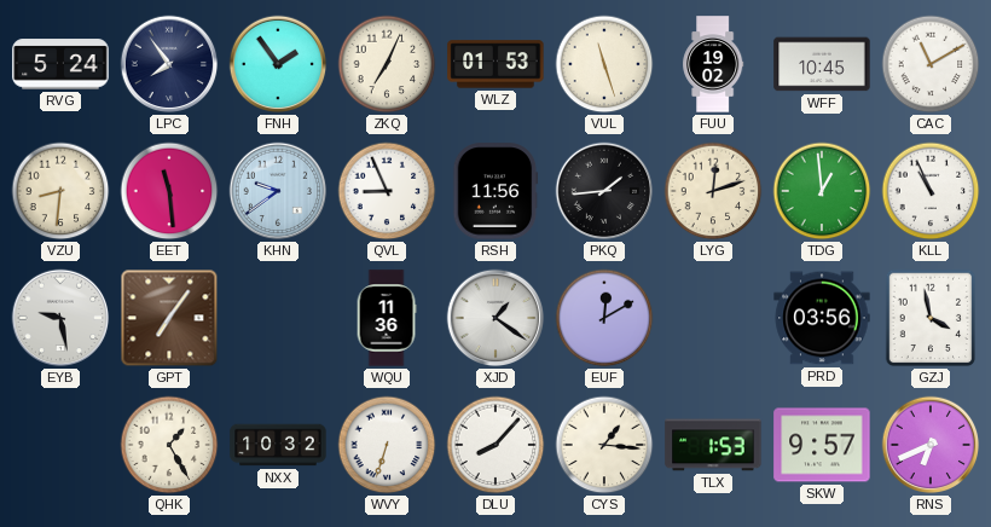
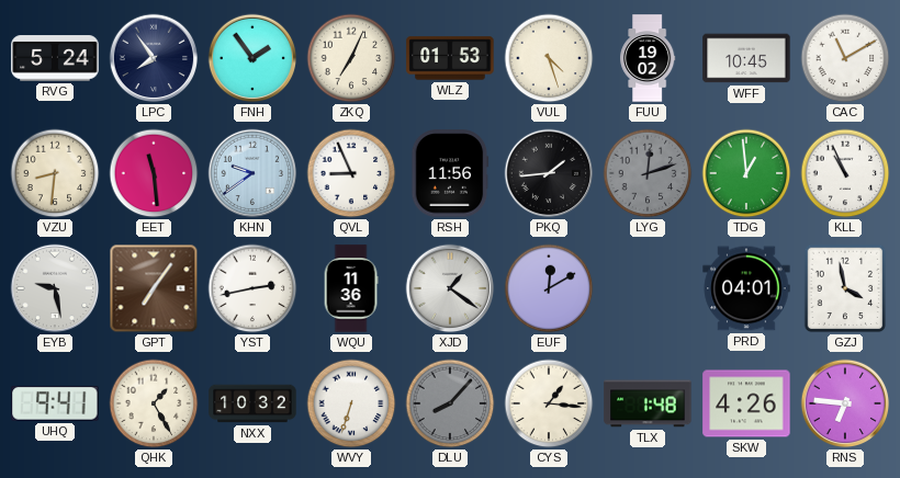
VUL: 11:27 -> 4:27 (549, 58)
LYG dial: cream -> grey (648, 173)
YST: none -> 2:43 (252, 288)
PRD: 03:56 -> 04:01 (746, 288)
UHQ: none -> 9:41 (55, 403)
DLU dial: white -> grey (450, 403)
TLX: 1:53 -> 1:48 (648, 403)
SKW: 9:57 -> 4:26 (746, 403)
RNS: 6:41 -> 6:46 (845, 403)
